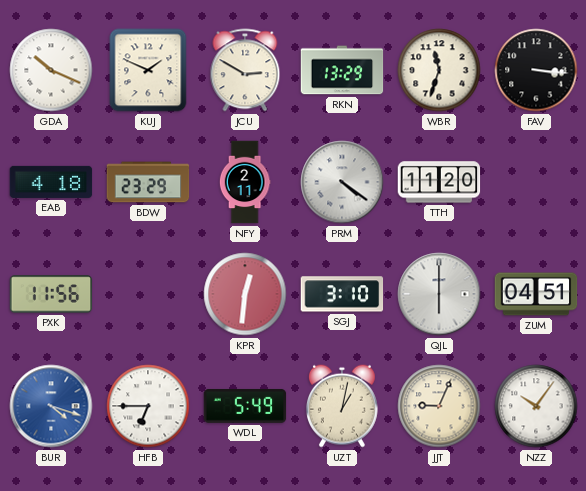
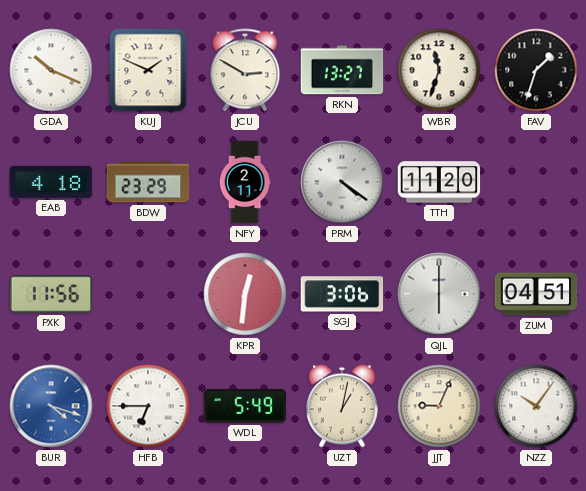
RKN: 13:29 -> 13:27 (342, 70)
FAV: 3:16 -> 1:33 (536, 70)
SGJ: 3:10 -> 3:06 (342, 294)
